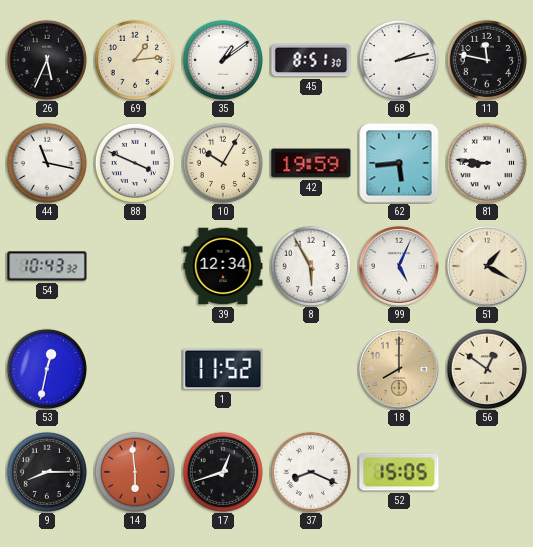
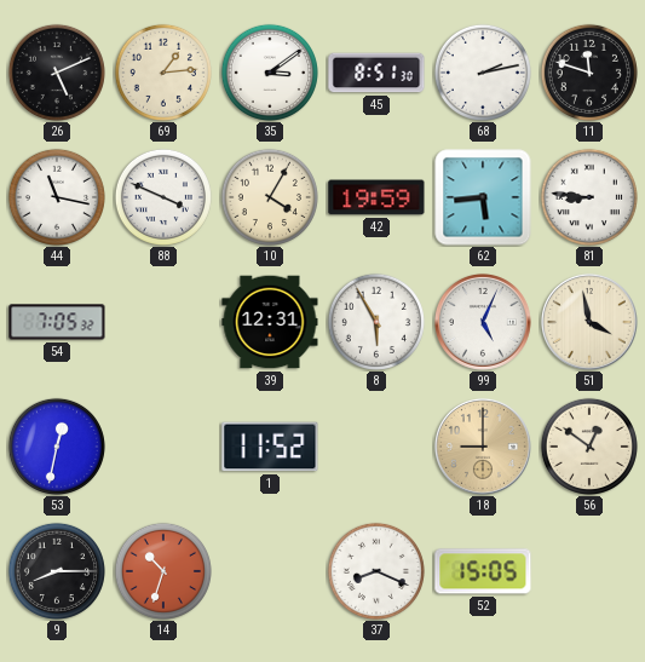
26: 5:34 -> 5:11 (57, 73)
35: 1:09 -> 3:09 (270, 73)
11: 11:47 -> 11:48 (589, 73)
10: 10:05 -> 4:05 (270, 197)
54: 10:43 -> 7:05 (57, 322)
39: 12:34 -> 12:31 (270, 322)
51: 1:20 -> 3:58 (589, 322)
18: 8:00 -> 9:00 (483, 447)
14: 5:59 -> 10:33 (163, 571)
17: 12:42 -> none (223, 472)
